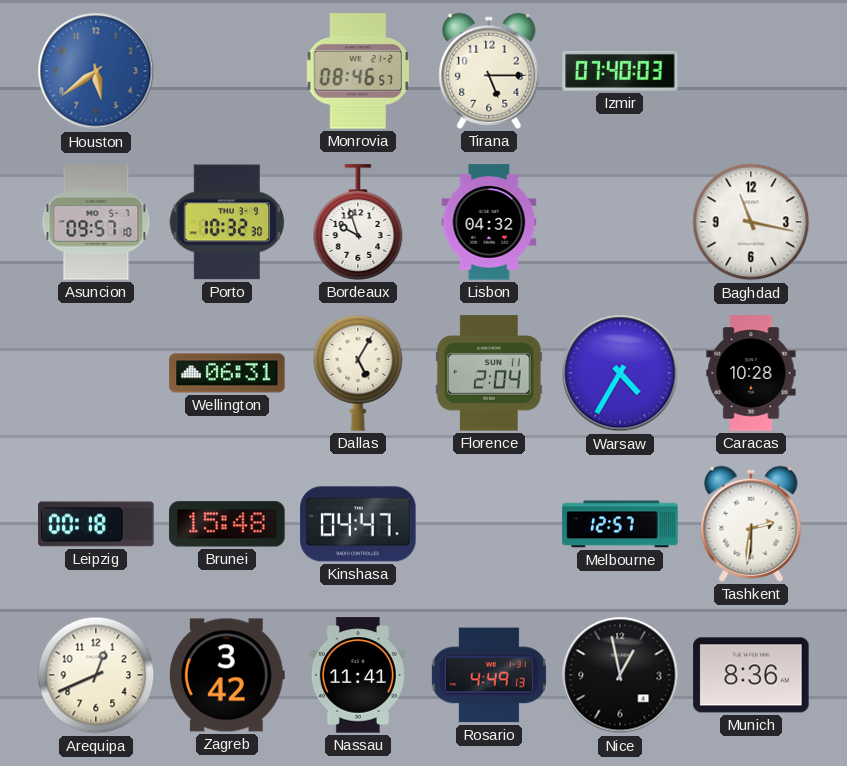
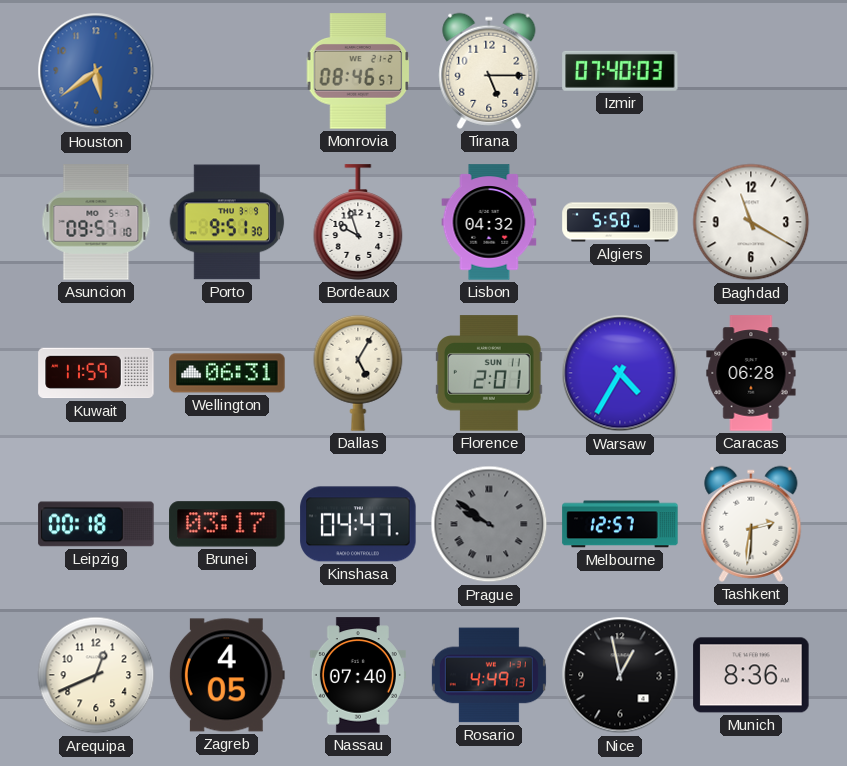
Porto: 10:32 -> 9:51 (227, 222)
Algiers: none -> 5:50 (620, 222)
Baghdad: 11:17 -> 11:20 (751, 222)
Kuwait: none -> 11:59 (96, 373)
Florence: 2:04 -> 2:01 (490, 373)
Caracas: 10:28 -> 06:28 (751, 373)
Brunei: 15:48 -> 03:17 (227, 524)
Prague: none -> 9:51 (489, 524)
Zagreb: 3:42 -> 4:05 (227, 675)
Nassau: 11:41 -> 07:40 (358, 675)
